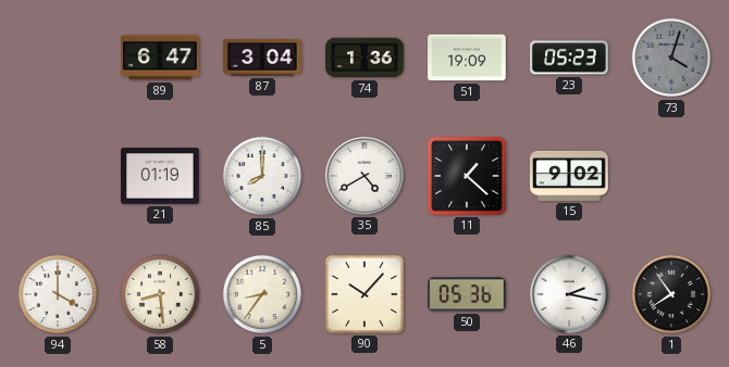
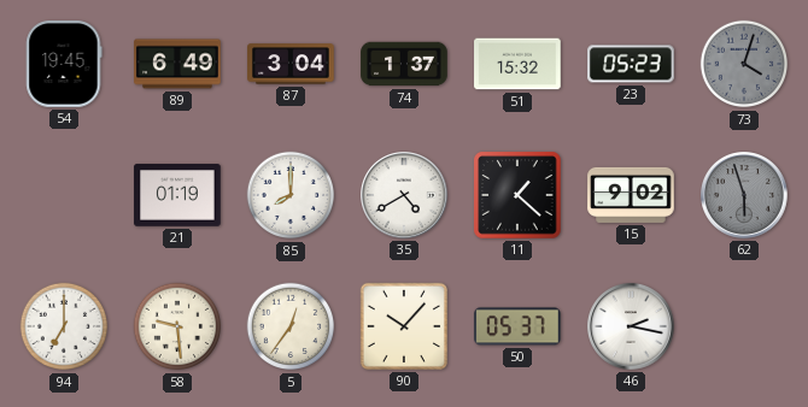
54: none -> 19:45 (64, 64)
89: 6:47 -> 6:49 (177, 64)
74: 1:36 -> 1:37 (404, 64)
51: 19:09 -> 15:32 (517, 64)
62: none -> 5:57 (745, 196)
94: 4:00 -> 7:00 (64, 326)
58: 8:29 -> 9:29 (177, 326)
5: 8:36 -> 12:36 (291, 326)
50: 05:36 -> 05:37 (517, 326)
1: 7:54 -> none (671, 294)
